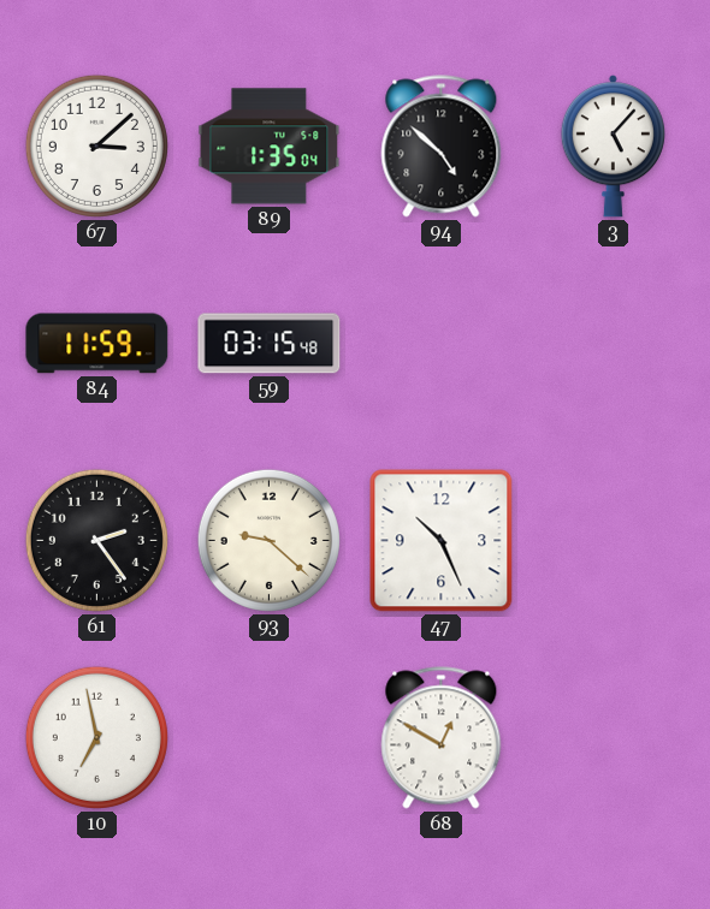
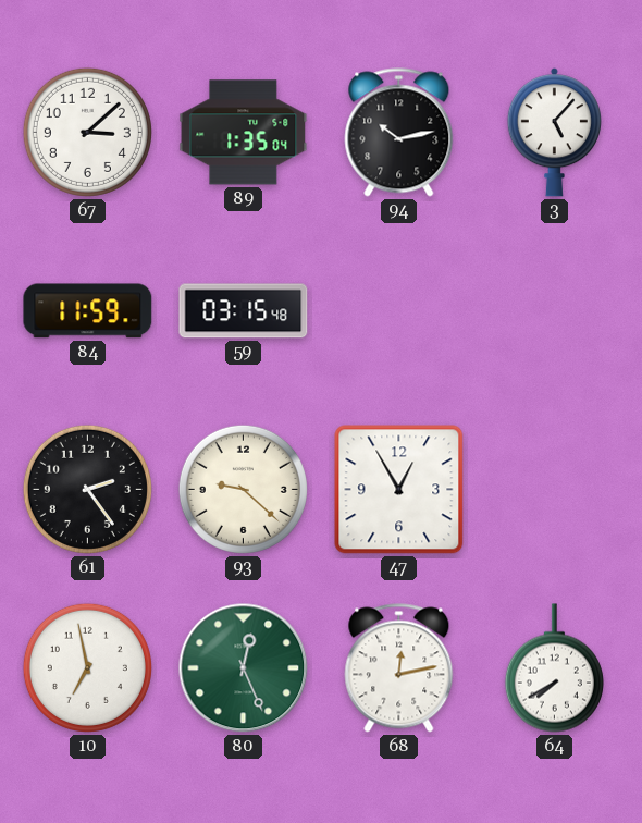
94: 4:52 -> 10:13 (399, 133)
47: 10:26 -> 12:55 (399, 490)
80: none -> 12:26 (244, 668)
68: 12:50 -> 12:13 (399, 668)
64: none -> 7:40 (554, 668)
